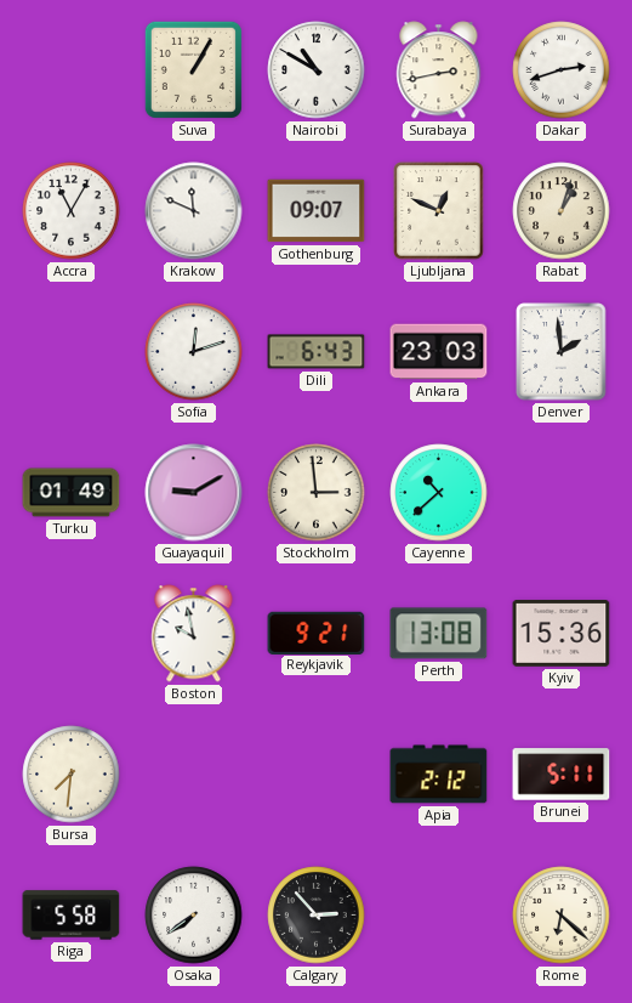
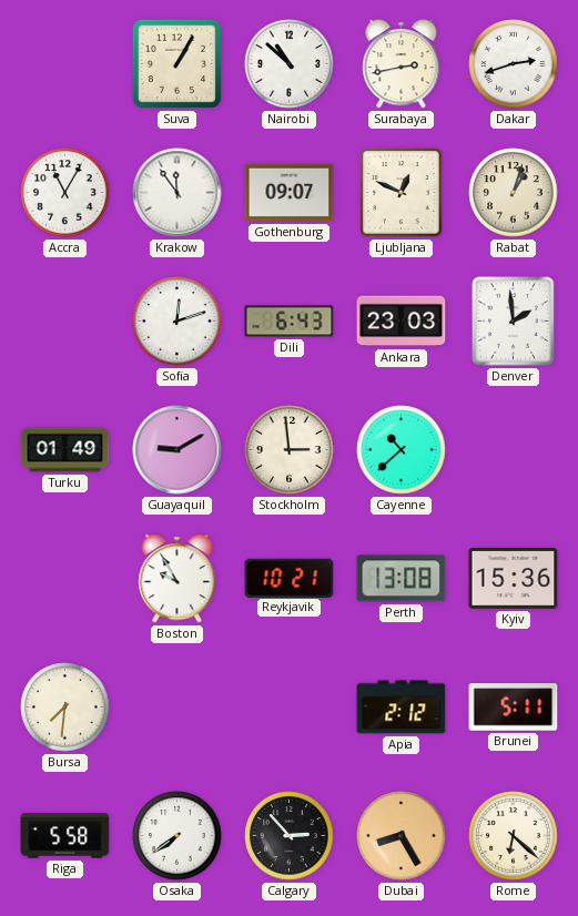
Nairobi: 10:50 -> 10:52 (290, 64)
Krakow: 11:49 -> 11:54 (178, 193)
Boston: 9:58 -> 9:55 (178, 579)
Reykjavik: 9:21 -> 10:21 (290, 578)
Dubai: none -> 8:25 (402, 836)
